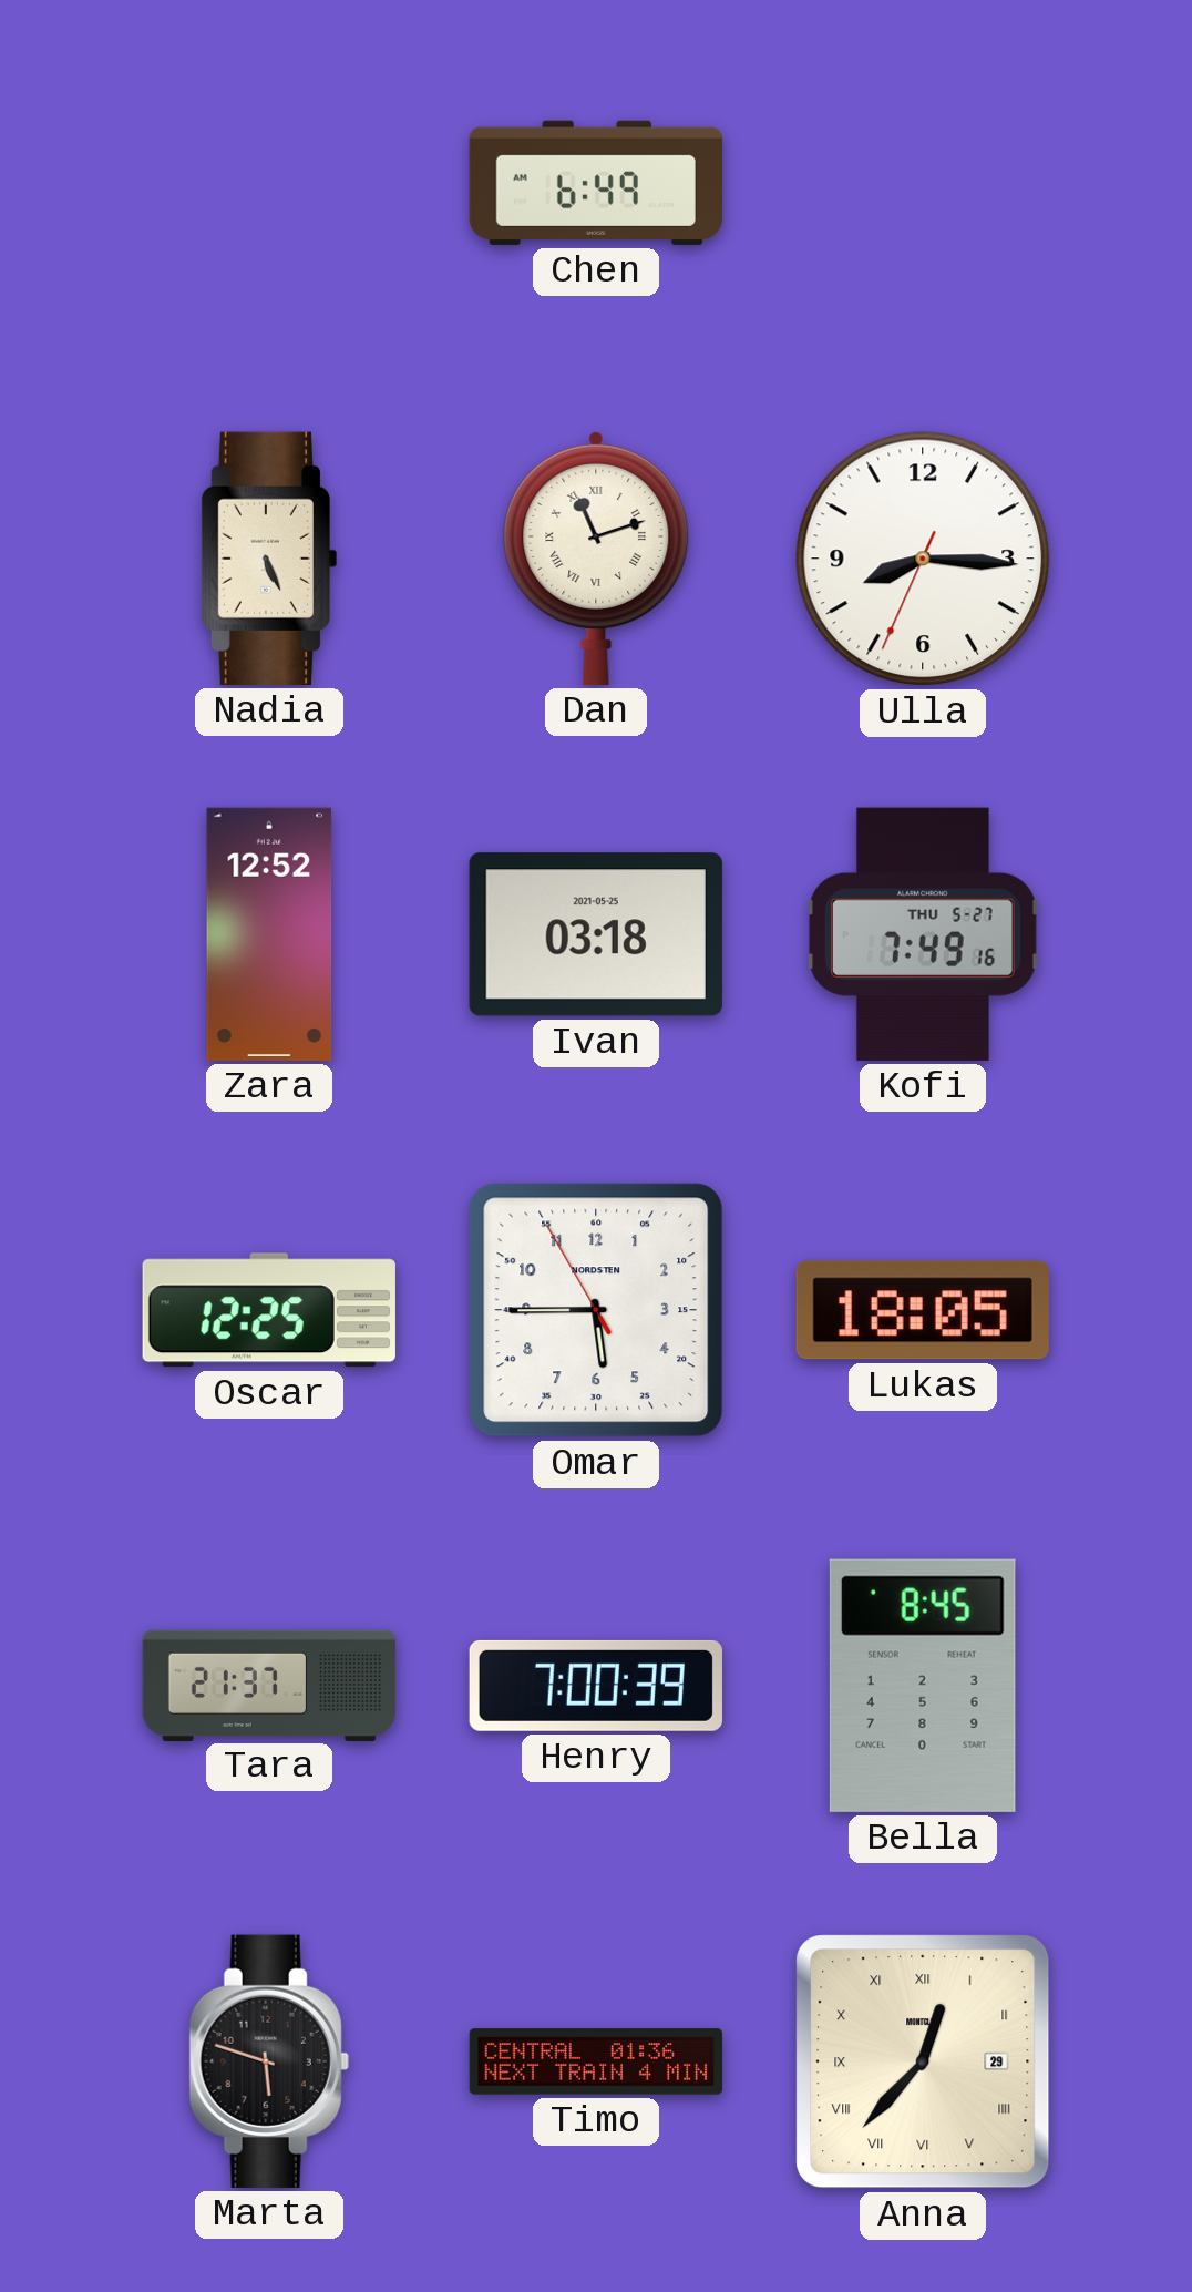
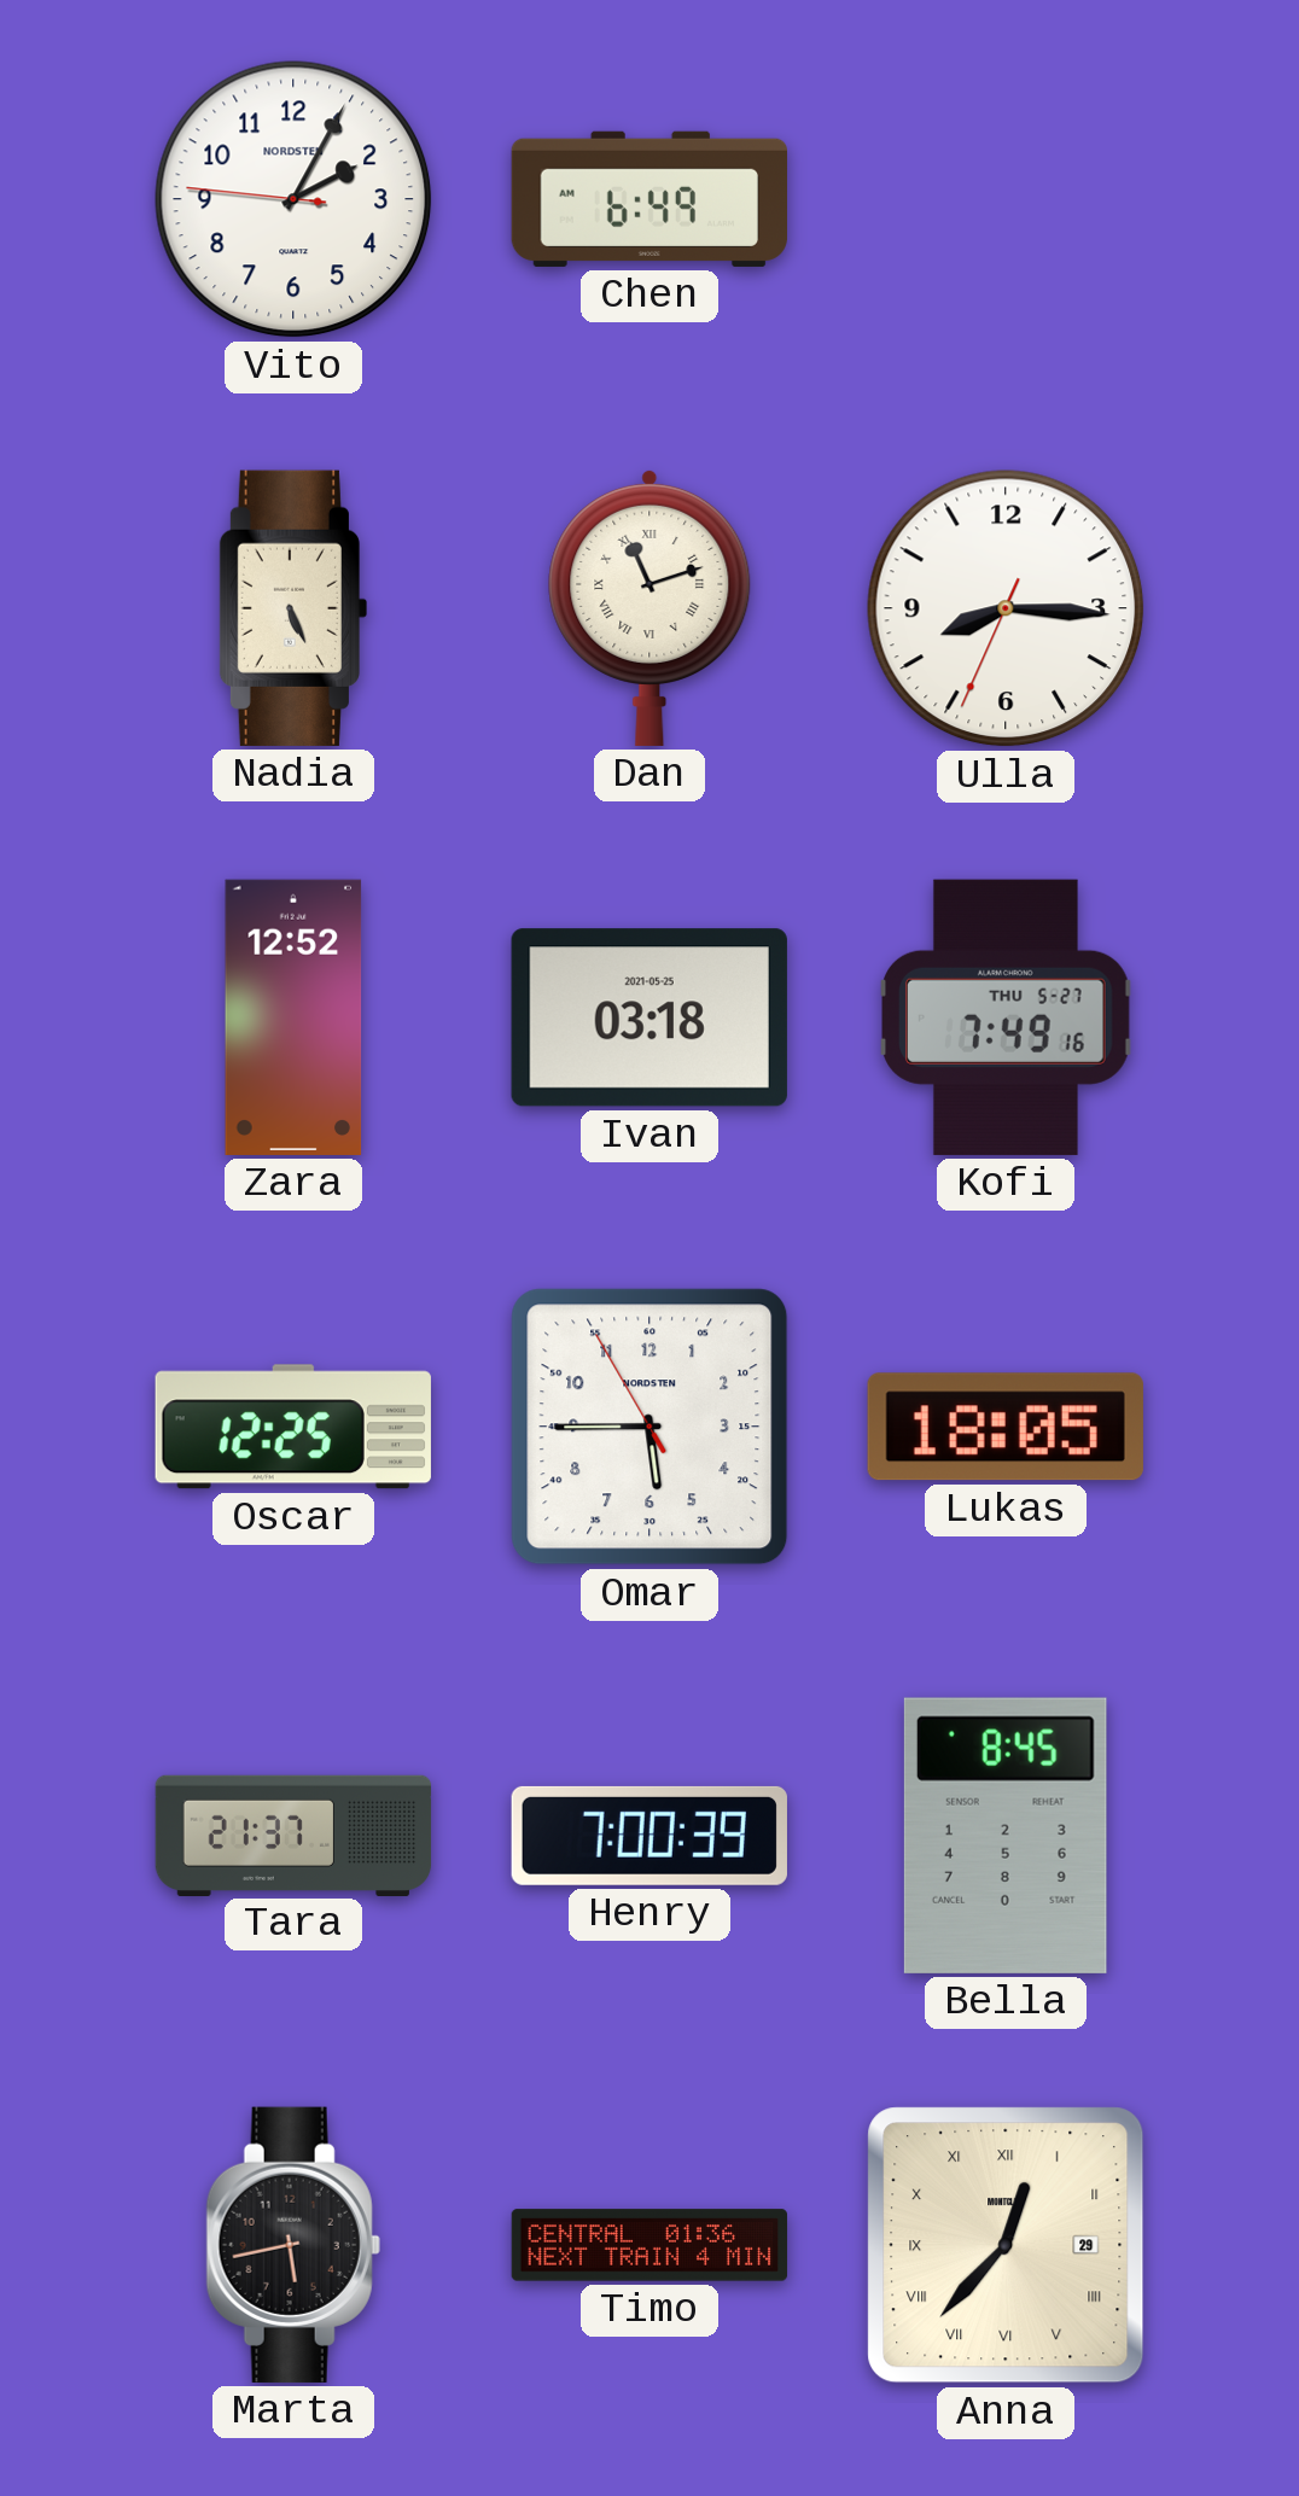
Vito: none -> 2:04 (293, 199)
Marta: 5:48 -> 5:43 (293, 2245)
